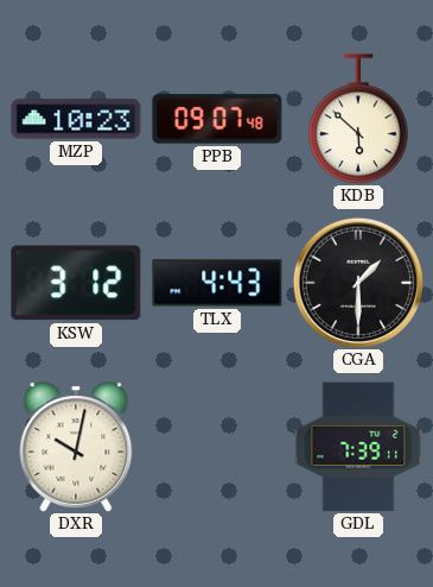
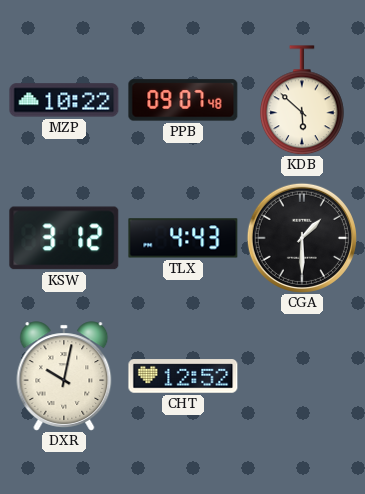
MZP: 10:23 -> 10:22 (64, 100)
CHT: none -> 12:52 (183, 376)
GDL: 7:39 -> none (358, 447)
